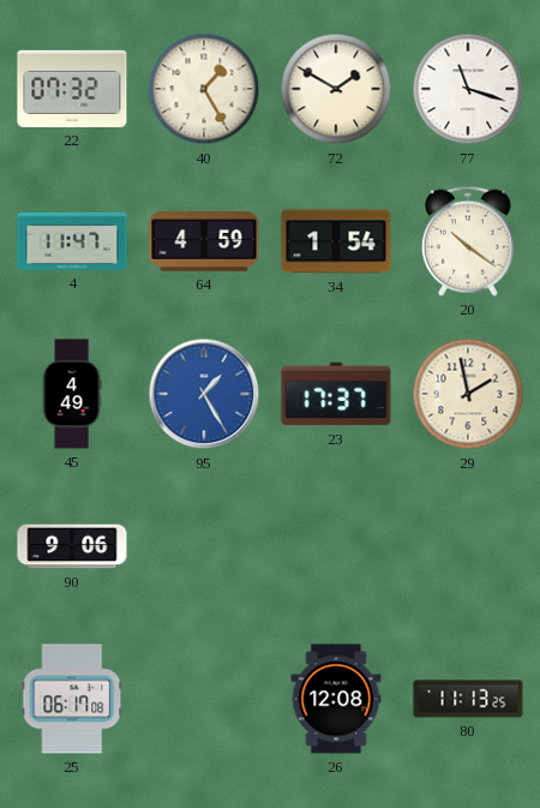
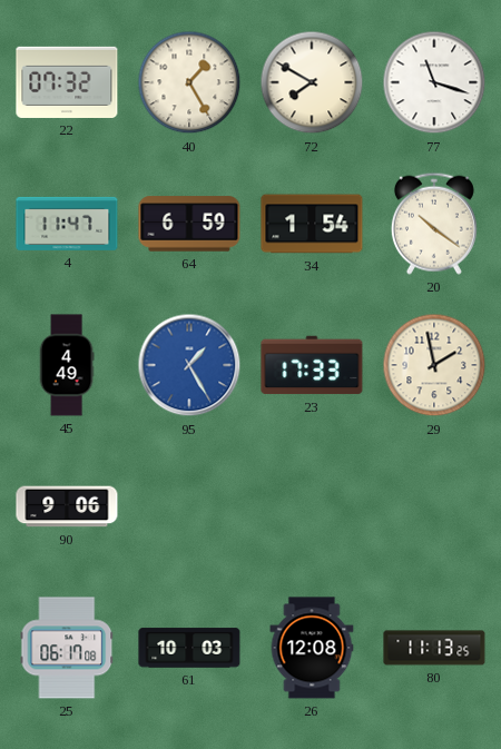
72: 1:50 -> 7:50 (312, 82)
64: 4:59 -> 6:59 (189, 224)
23: 17:37 -> 17:33 (312, 365)
61: none -> 10:03 (189, 648)
